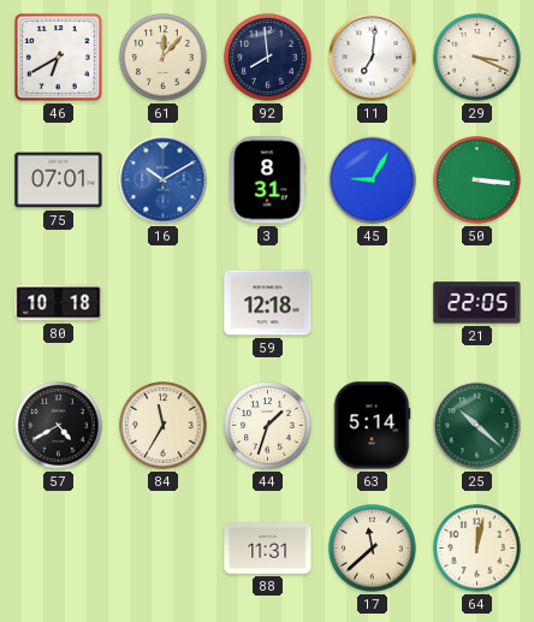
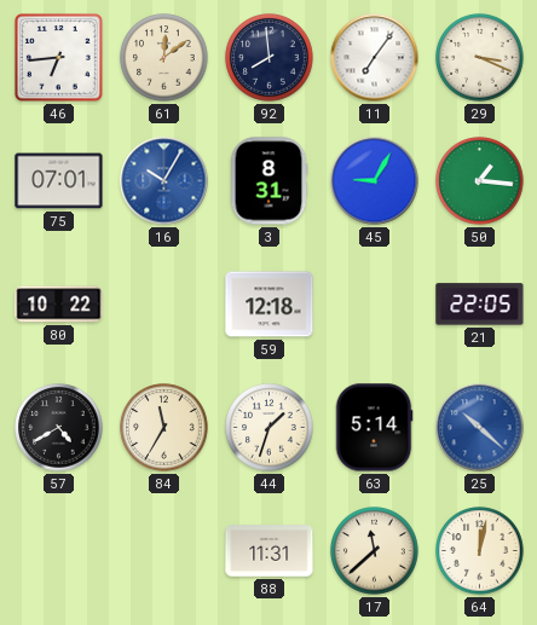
46: 6:40 -> 6:44 (58, 57)
61: 12:07 -> 12:09 (164, 58)
11: 7:01 -> 7:06 (375, 58)
16: 10:10 -> 10:05 (164, 181)
50: 3:16 -> 1:16 (480, 181)
80: 10:18 -> 10:22 (59, 305)
25 dial: green -> blue (480, 428)
